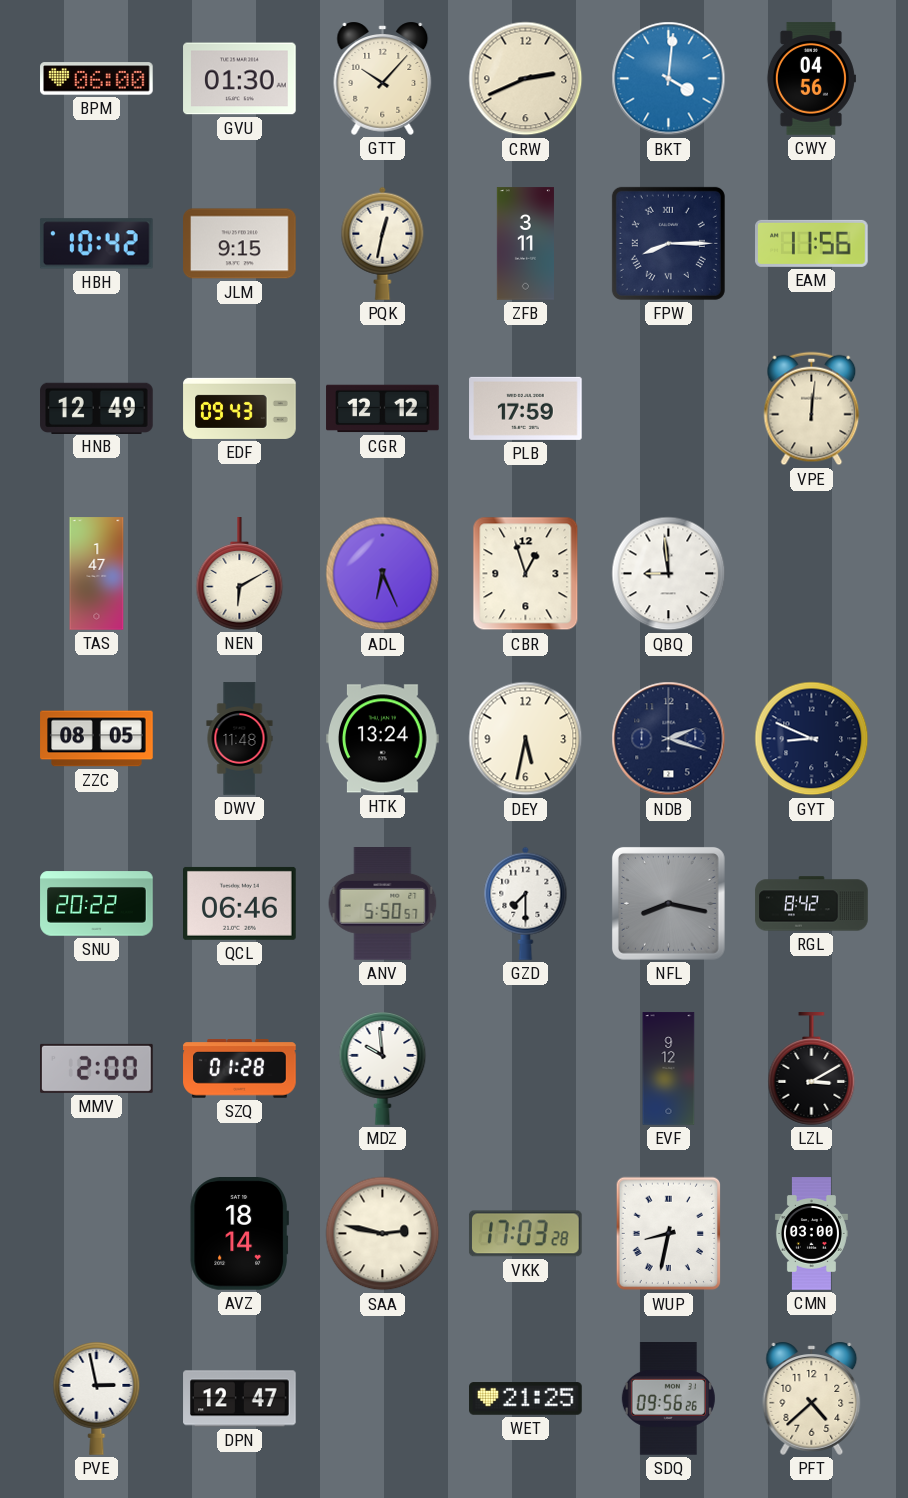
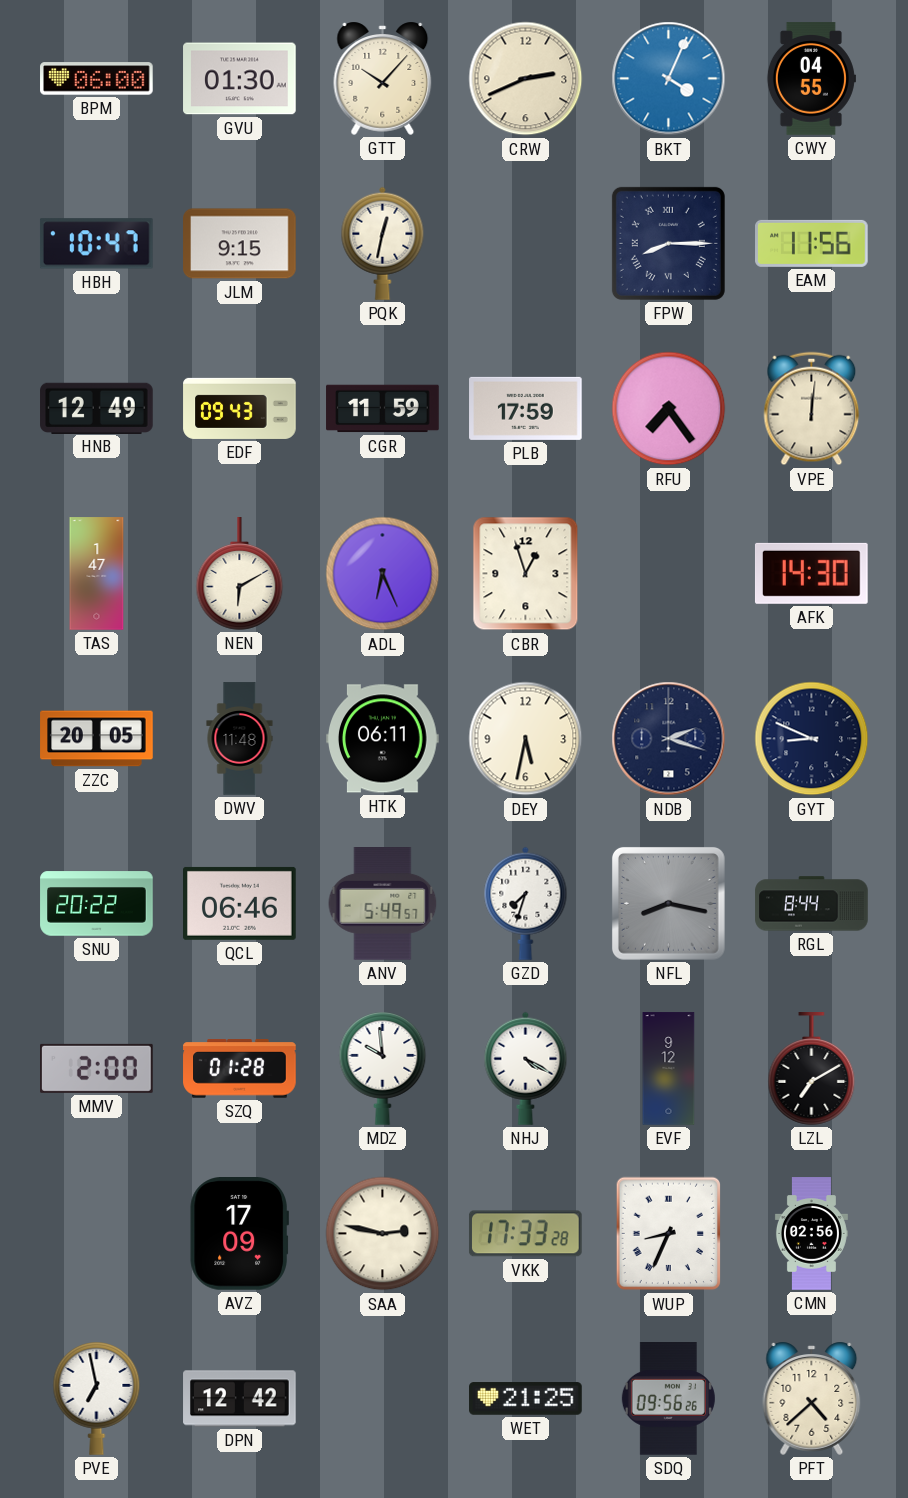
BKT: 4:01 -> 4:04 (669, 79)
CWY: 04:56 -> 04:55 (811, 79)
HBH: 10:42 -> 10:47 (96, 244)
ZFB: 3:11 -> none (525, 244)
CGR: 12:12 -> 11:59 (383, 409)
RFU: none -> 7:24 (669, 409)
QBQ: 8:59 -> none (669, 574)
AFK: none -> 14:30 (811, 573)
ZZC: 08:05 -> 20:05 (97, 739)
HTK: 13:24 -> 06:11 (383, 739)
ANV: 5:50 -> 5:49 (383, 904)
GZD: 7:30 -> 7:33 (526, 903)
RGL: 8:42 -> 8:44 (812, 904)
NHJ: none -> 4:20 (526, 1068)
LZL: 3:10 -> 7:10 (812, 1069)
AVZ: 18:14 -> 17:09 (239, 1234)
VKK: 17:03 -> 17:33 (526, 1234)
WUP: 8:32 -> 8:34 (668, 1234)
CMN: 03:00 -> 02:56 (811, 1234)
PVE: 2:58 -> 6:58 (97, 1399)
DPN: 12:47 -> 12:42 (240, 1399)
